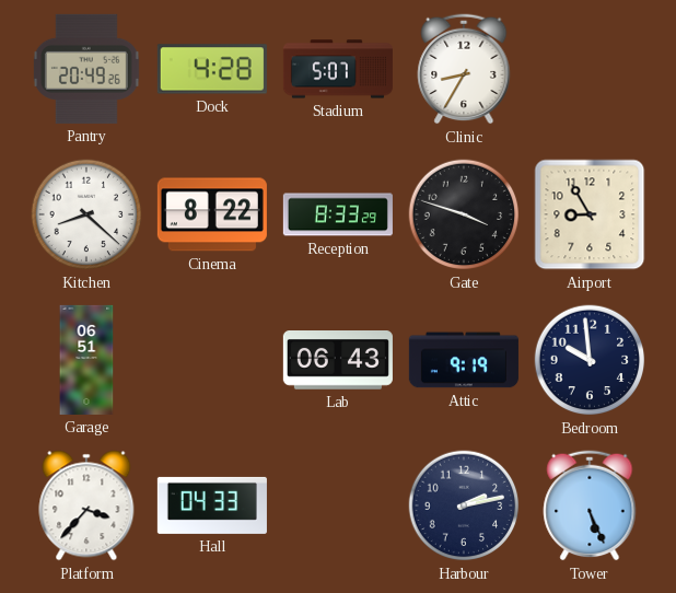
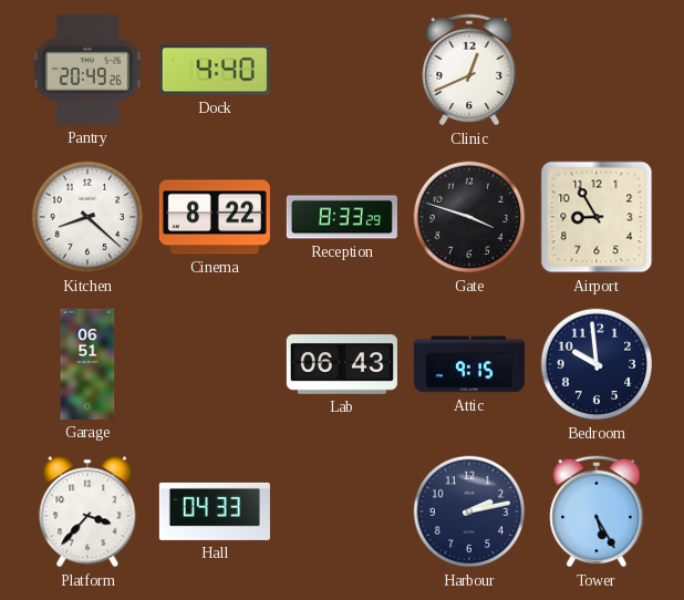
Dock: 4:28 -> 4:40 (215, 70)
Stadium: 5:07 -> none (338, 69)
Clinic: 8:35 -> 12:41 (469, 70)
Attic: 9:19 -> 9:15 (469, 364)
Tower: 5:26 -> 5:25 (597, 511)
